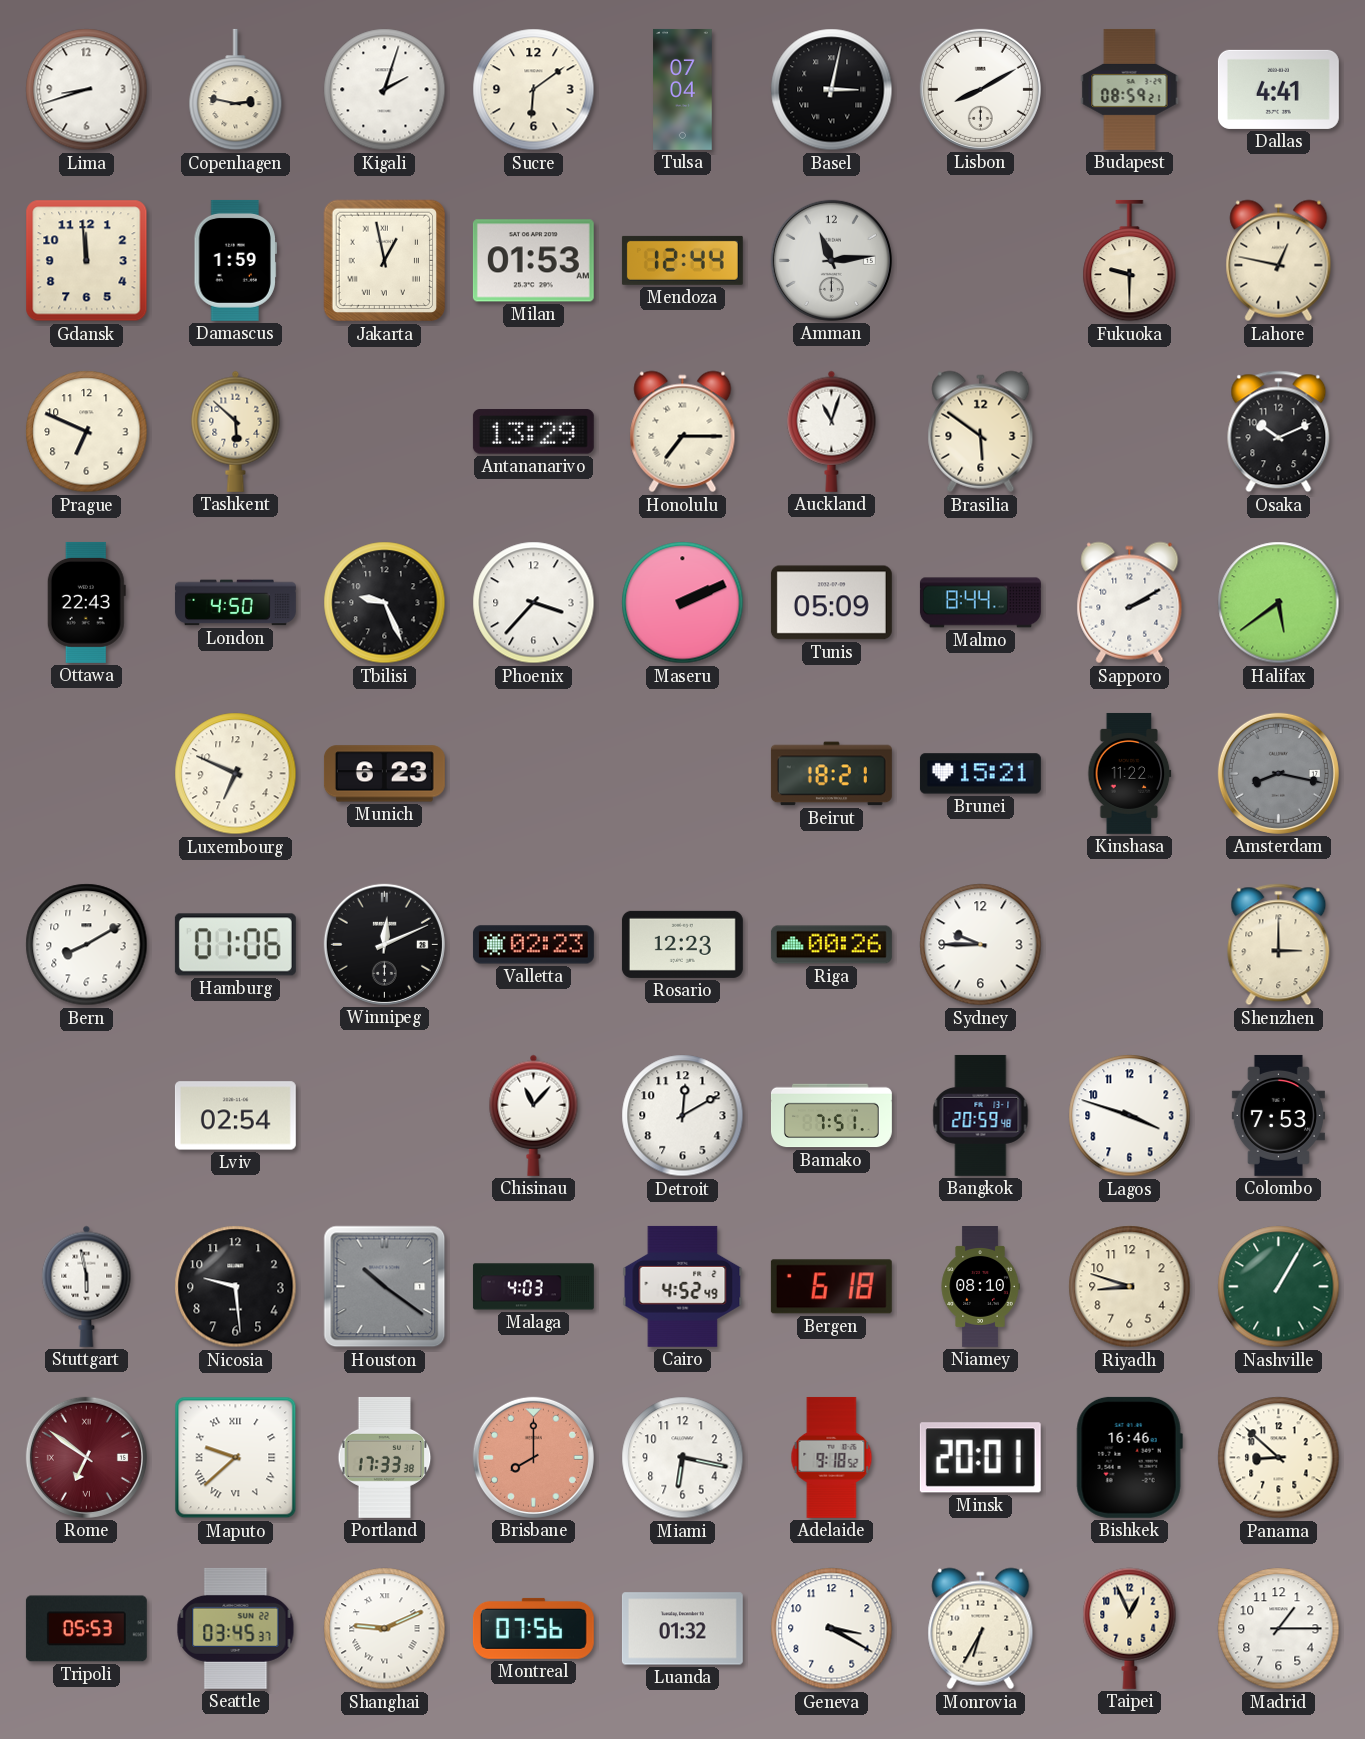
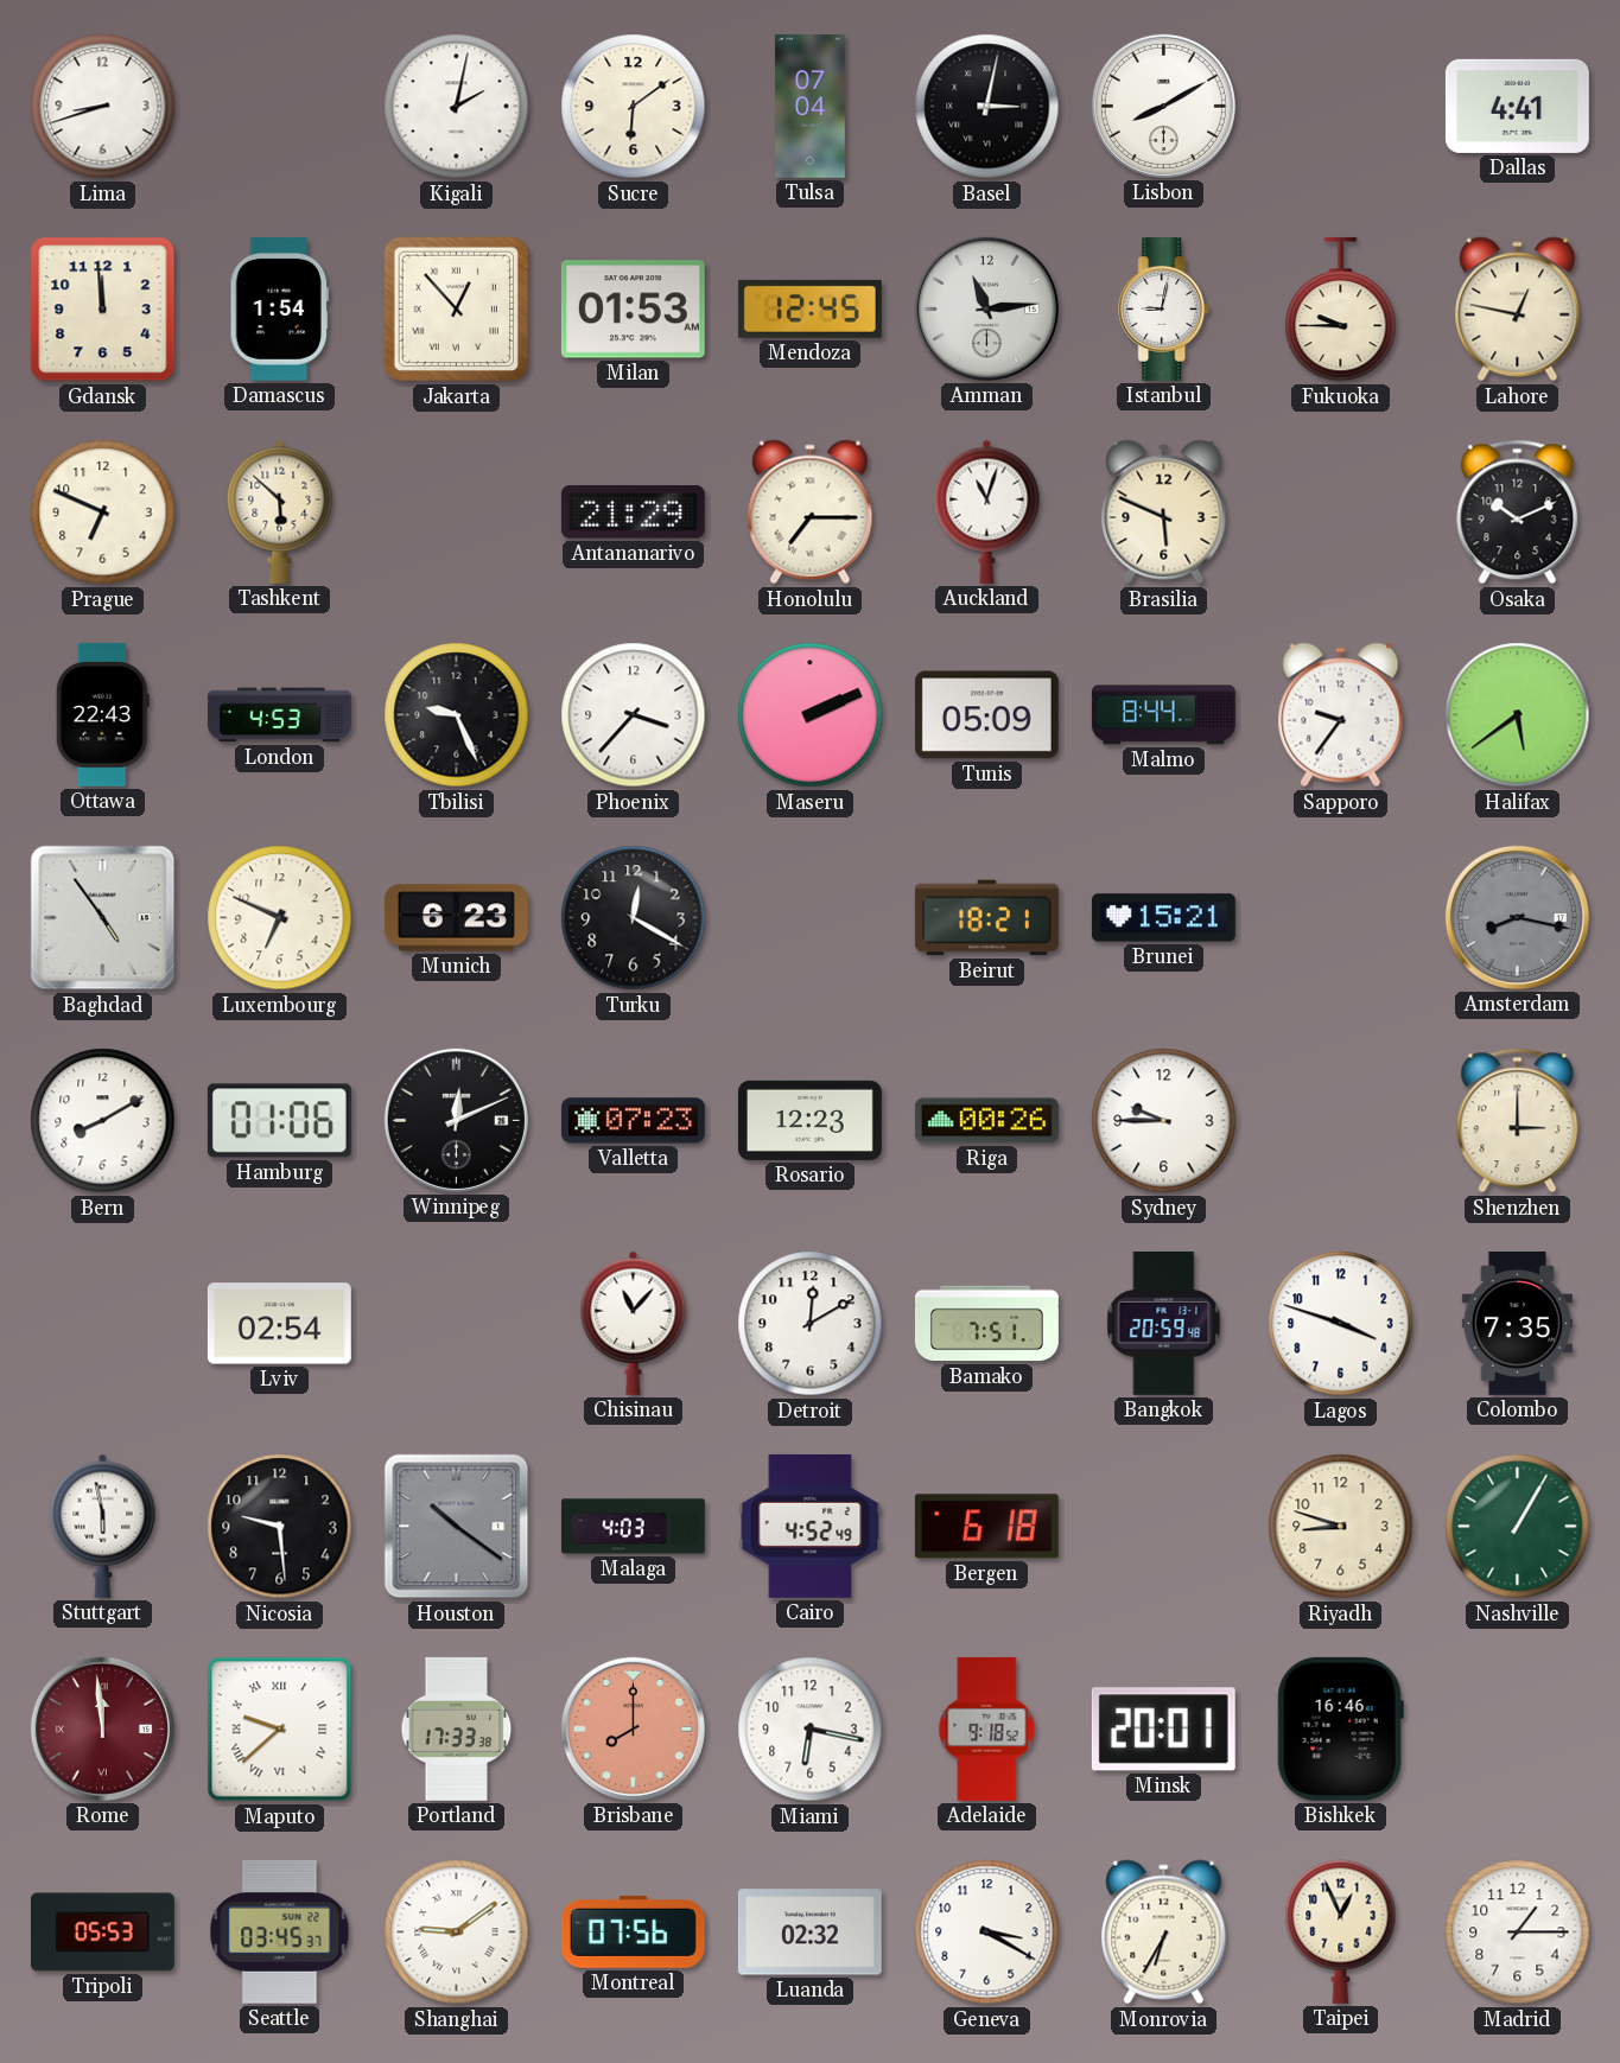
Copenhagen: 2:47 -> none (236, 90)
Kigali: 2:03 -> 2:02 (457, 107)
Budapest: 08:59 -> none (1130, 89)
Damascus: 1:59 -> 1:54 (279, 308)
Jakarta: 12:58 -> 12:53 (457, 310)
Mendoza: 12:44 -> 12:45 (809, 308)
Istanbul: none -> 9:02 (1164, 308)
Fukuoka: 9:30 -> 9:45 (1341, 310)
Antananarivo: 13:29 -> 21:29 (633, 512)
Brasilia: 5:51 -> 5:49 (1164, 512)
London: 4:50 -> 4:53 (279, 715)
Sapporo: 2:10 -> 9:36 (1341, 715)
Baghdad: none -> 4:54 (103, 918)
Turku: none -> 12:20 (634, 918)
Kinshasa: 11:22 -> none (1130, 773)
Valletta: 02:23 -> 07:23 (633, 1121)
Colombo: 7:53 -> 7:35 (1517, 1323)
Niamey: 08:10 -> none (980, 1287)
Rome: 6:51 -> 11:59 (102, 1728)
Panama: 8:52 -> none (1279, 1458)
Shanghai: 9:11 -> 9:09 (457, 1933)
Luanda: 01:32 -> 02:32 (809, 1933)
